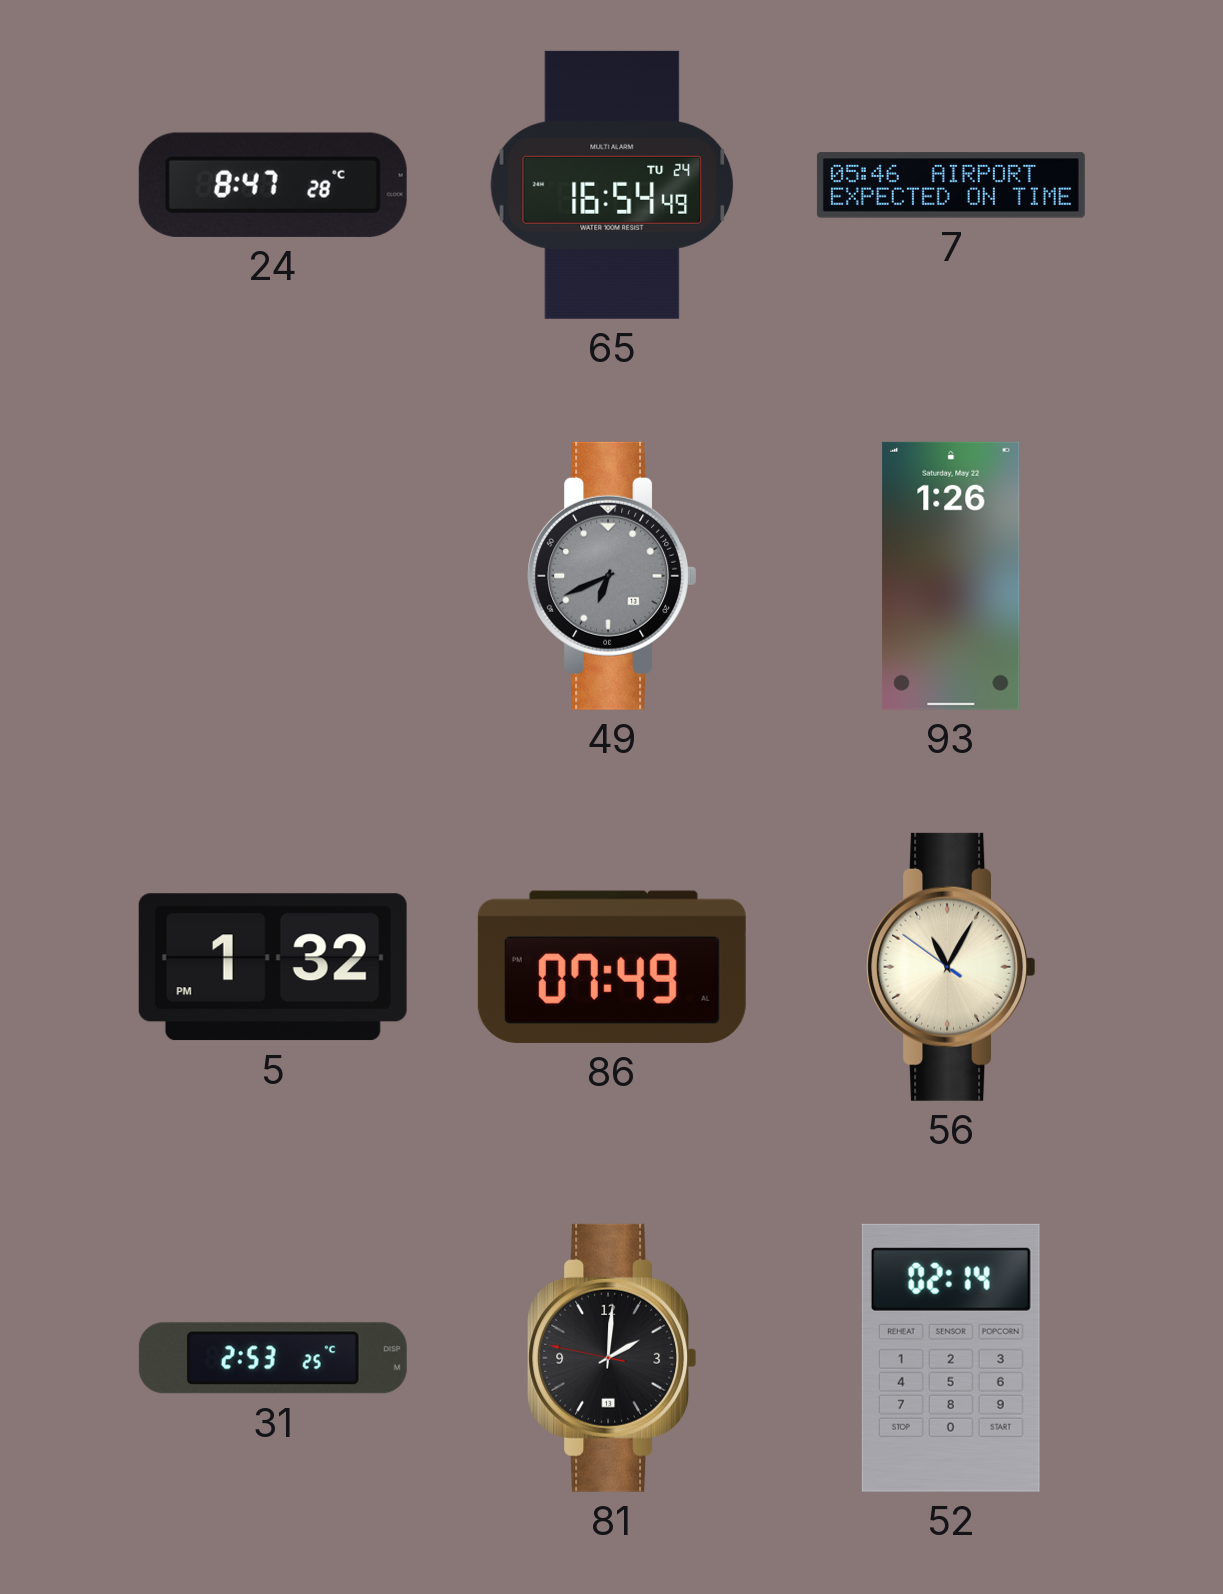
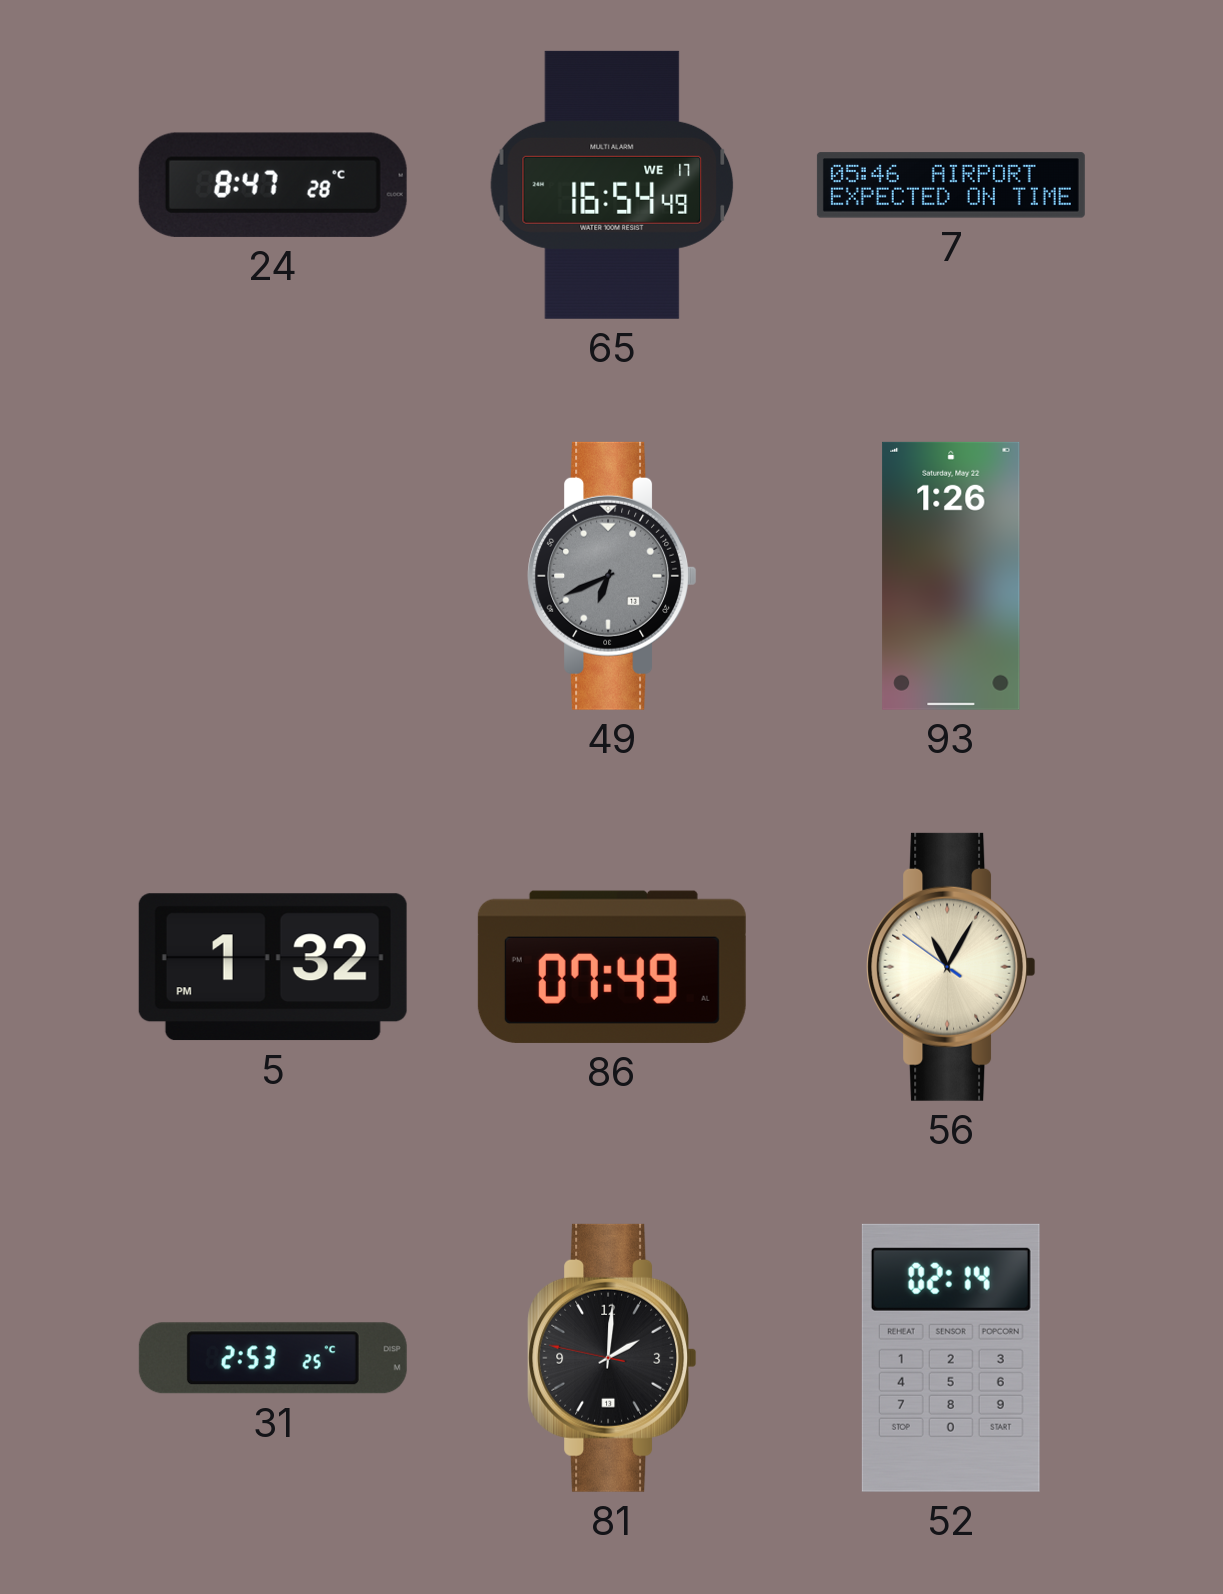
65 date: TU 24 -> WE 17 (612, 185)
